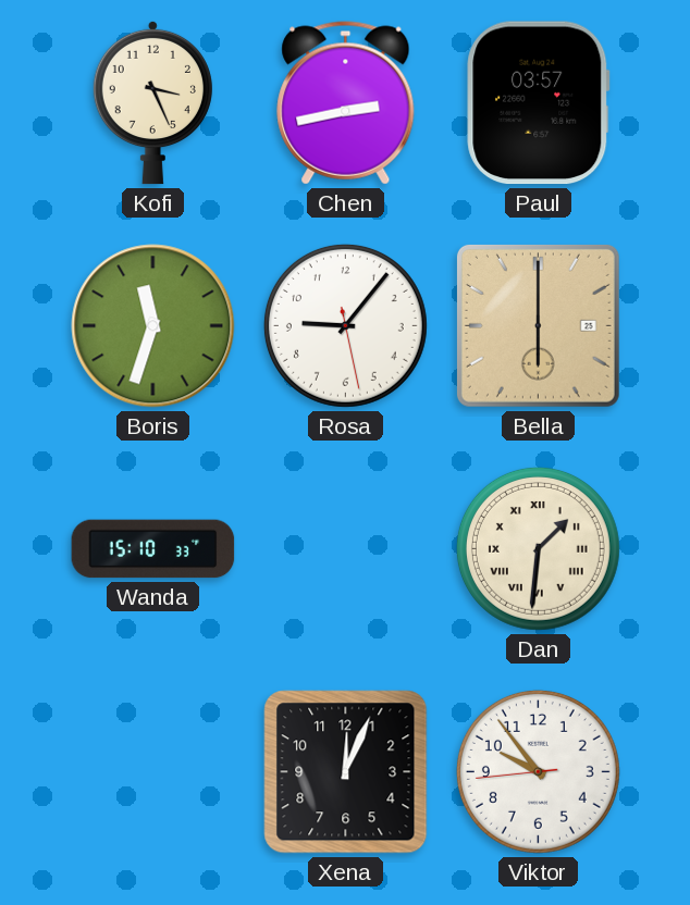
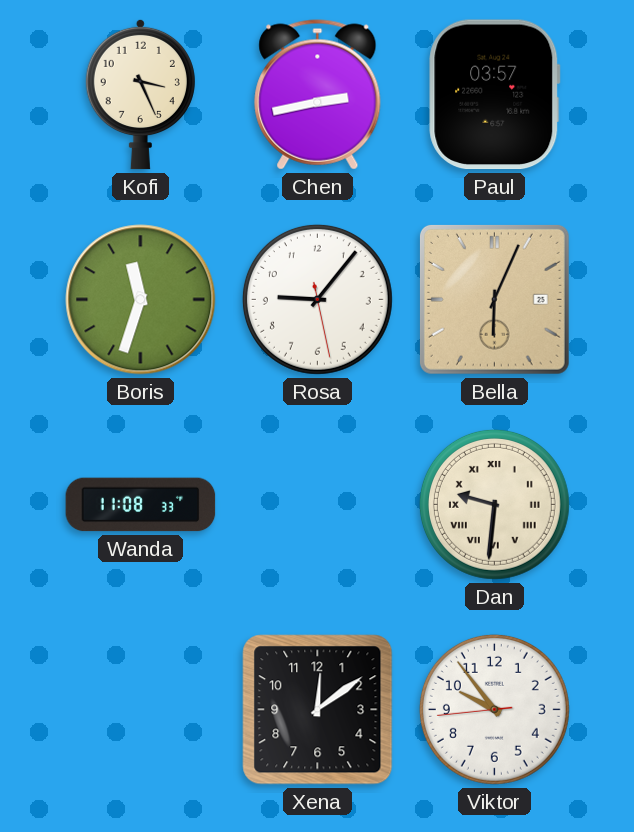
Bella: 6:00 -> 6:04 (494, 299)
Wanda: 15:10 -> 11:08 (141, 505)
Dan: 1:31 -> 9:31 (494, 504)
Xena: 12:04 -> 12:09 (318, 710)
